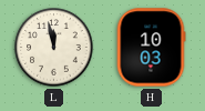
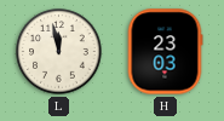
H: 10:03 -> 23:03 (165, 52)
